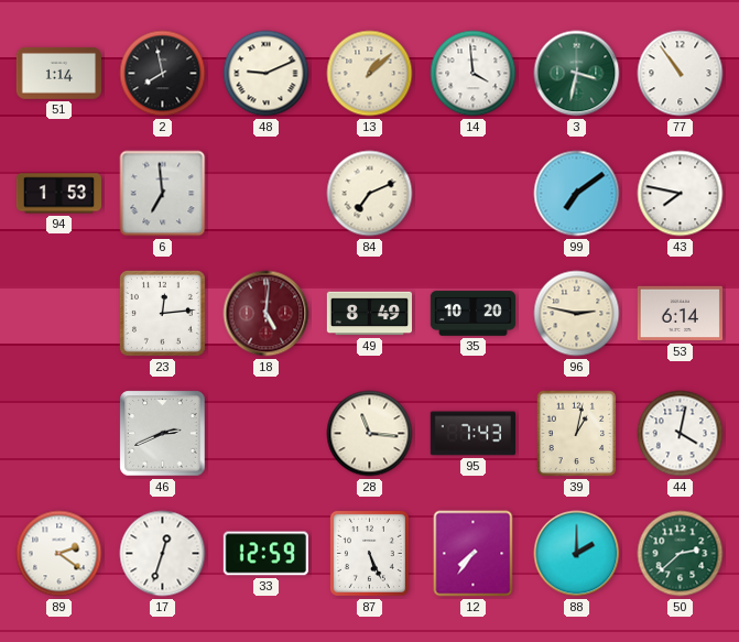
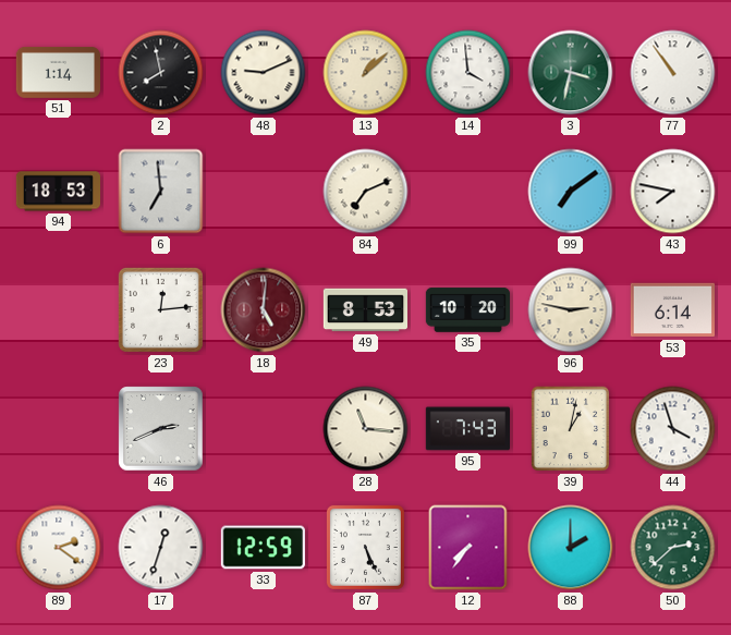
94: 1:53 -> 18:53 (58, 192)
49: 8:49 -> 8:53 (365, 310)
44: 4:02 -> 3:57 (673, 429)
